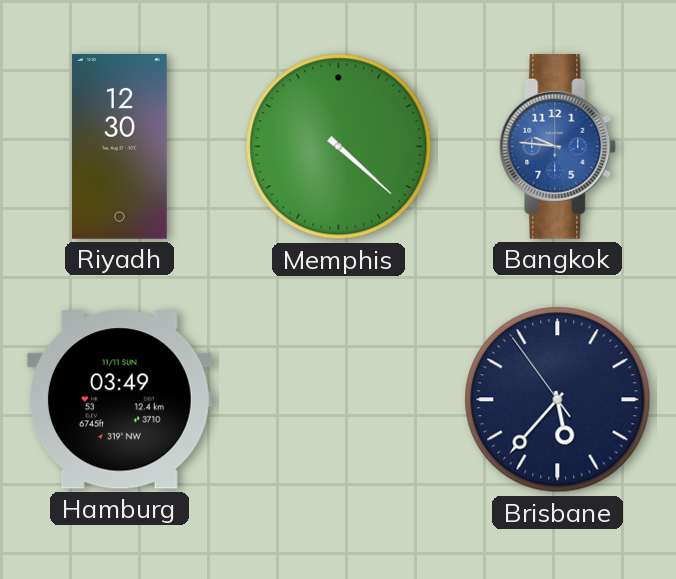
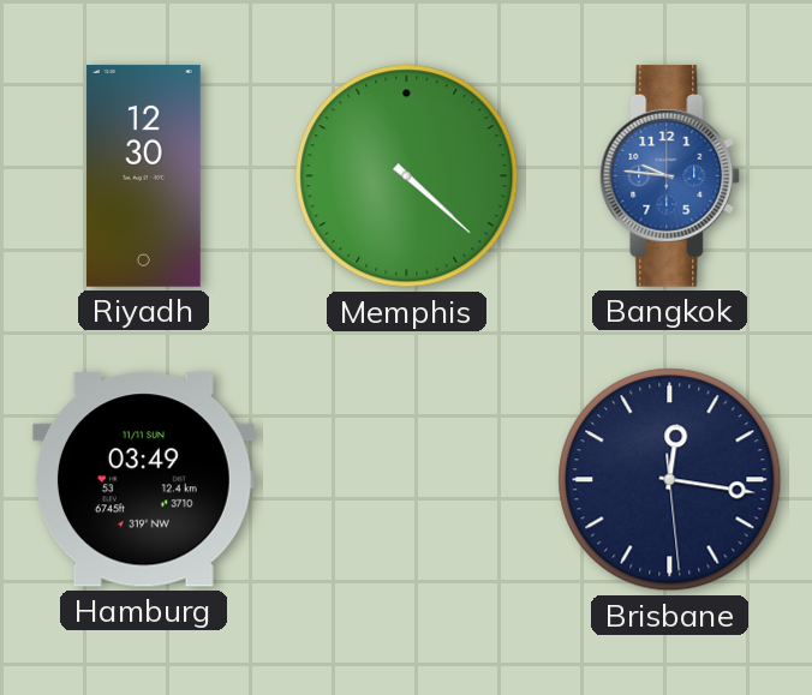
Brisbane: 5:36 -> 12:16 (670, 480)
